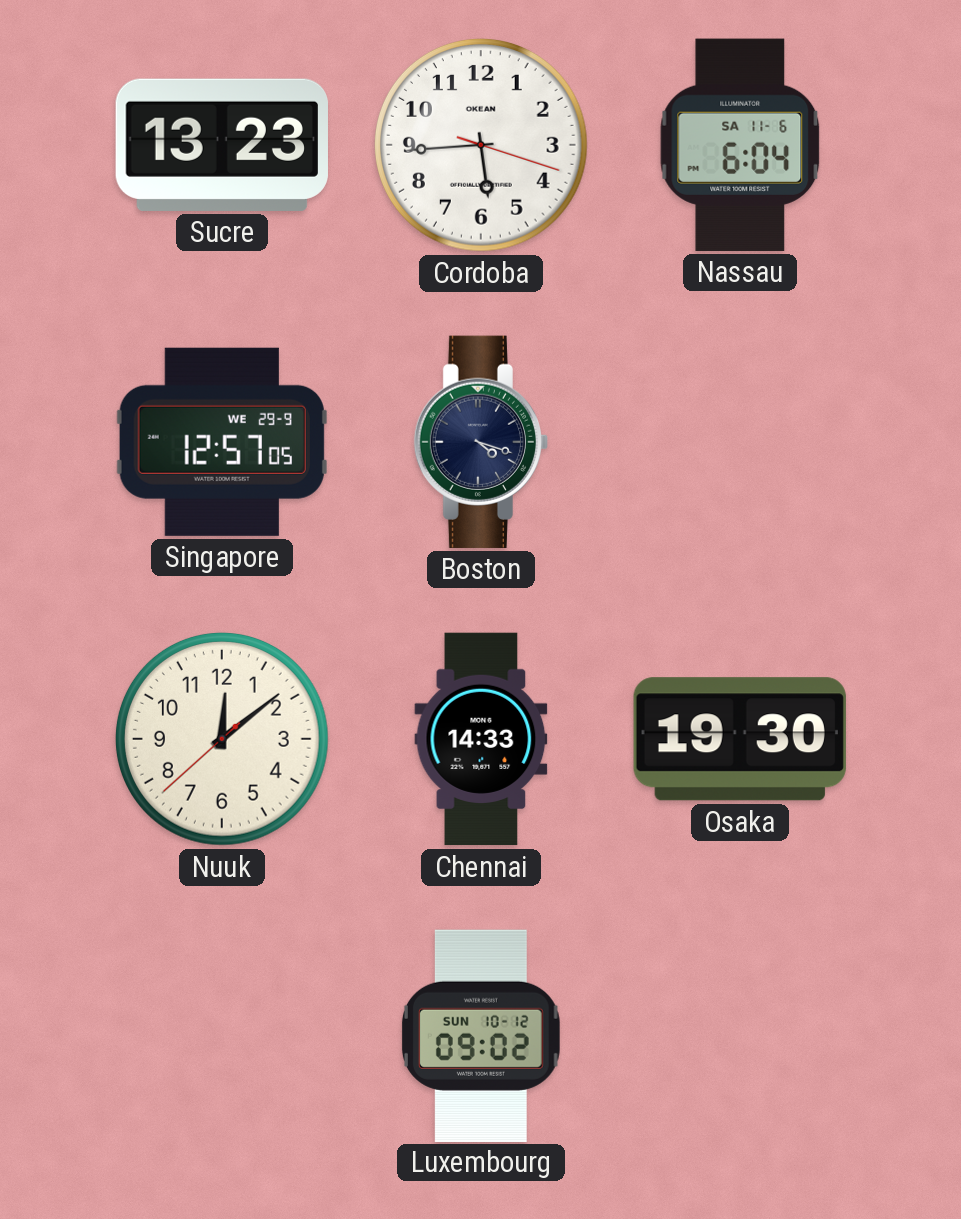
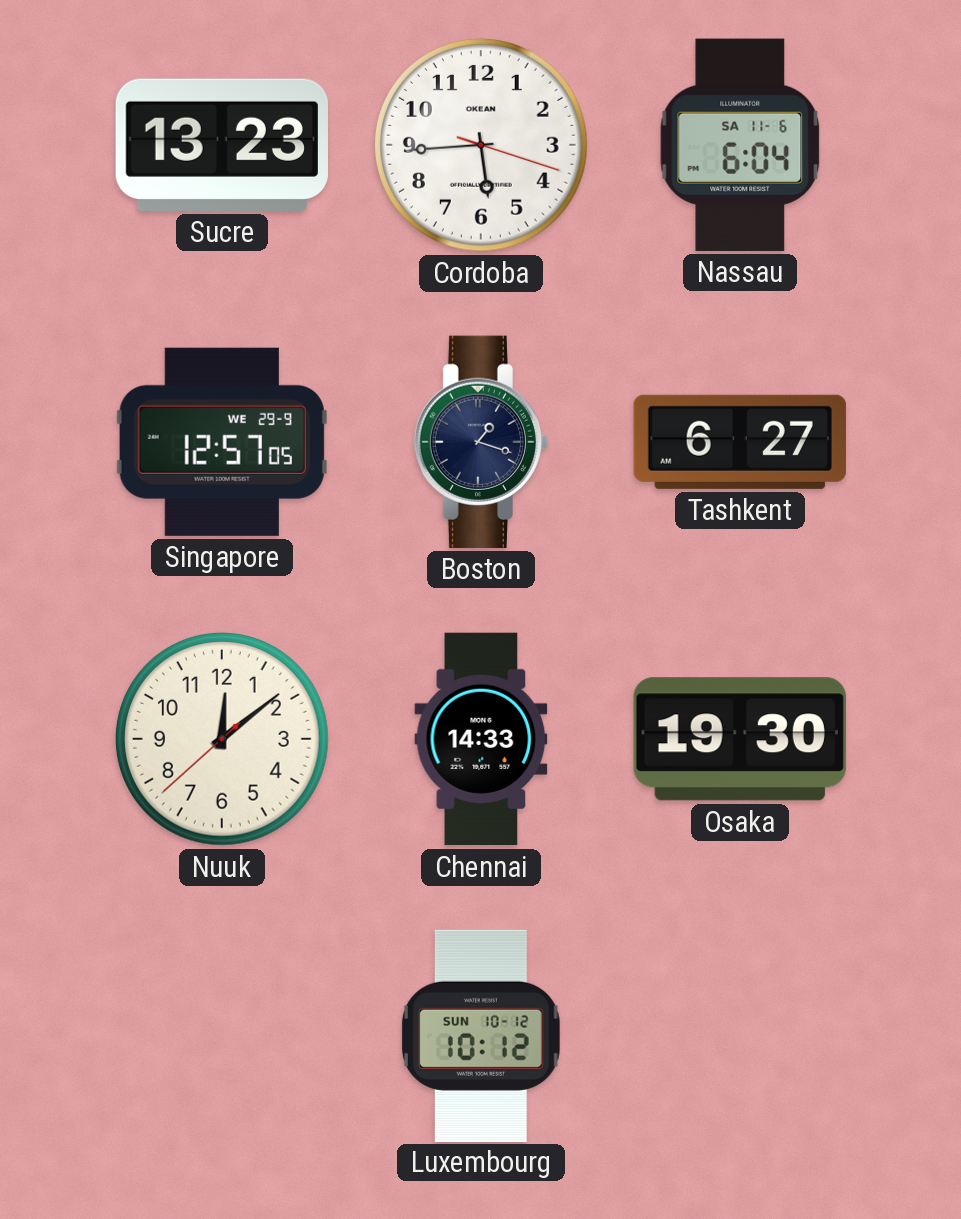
Boston: 4:18 -> 1:18 (480, 442)
Tashkent: none -> 6:27 (740, 442)
Luxembourg: 09:02 -> 10:12 (481, 1035)
